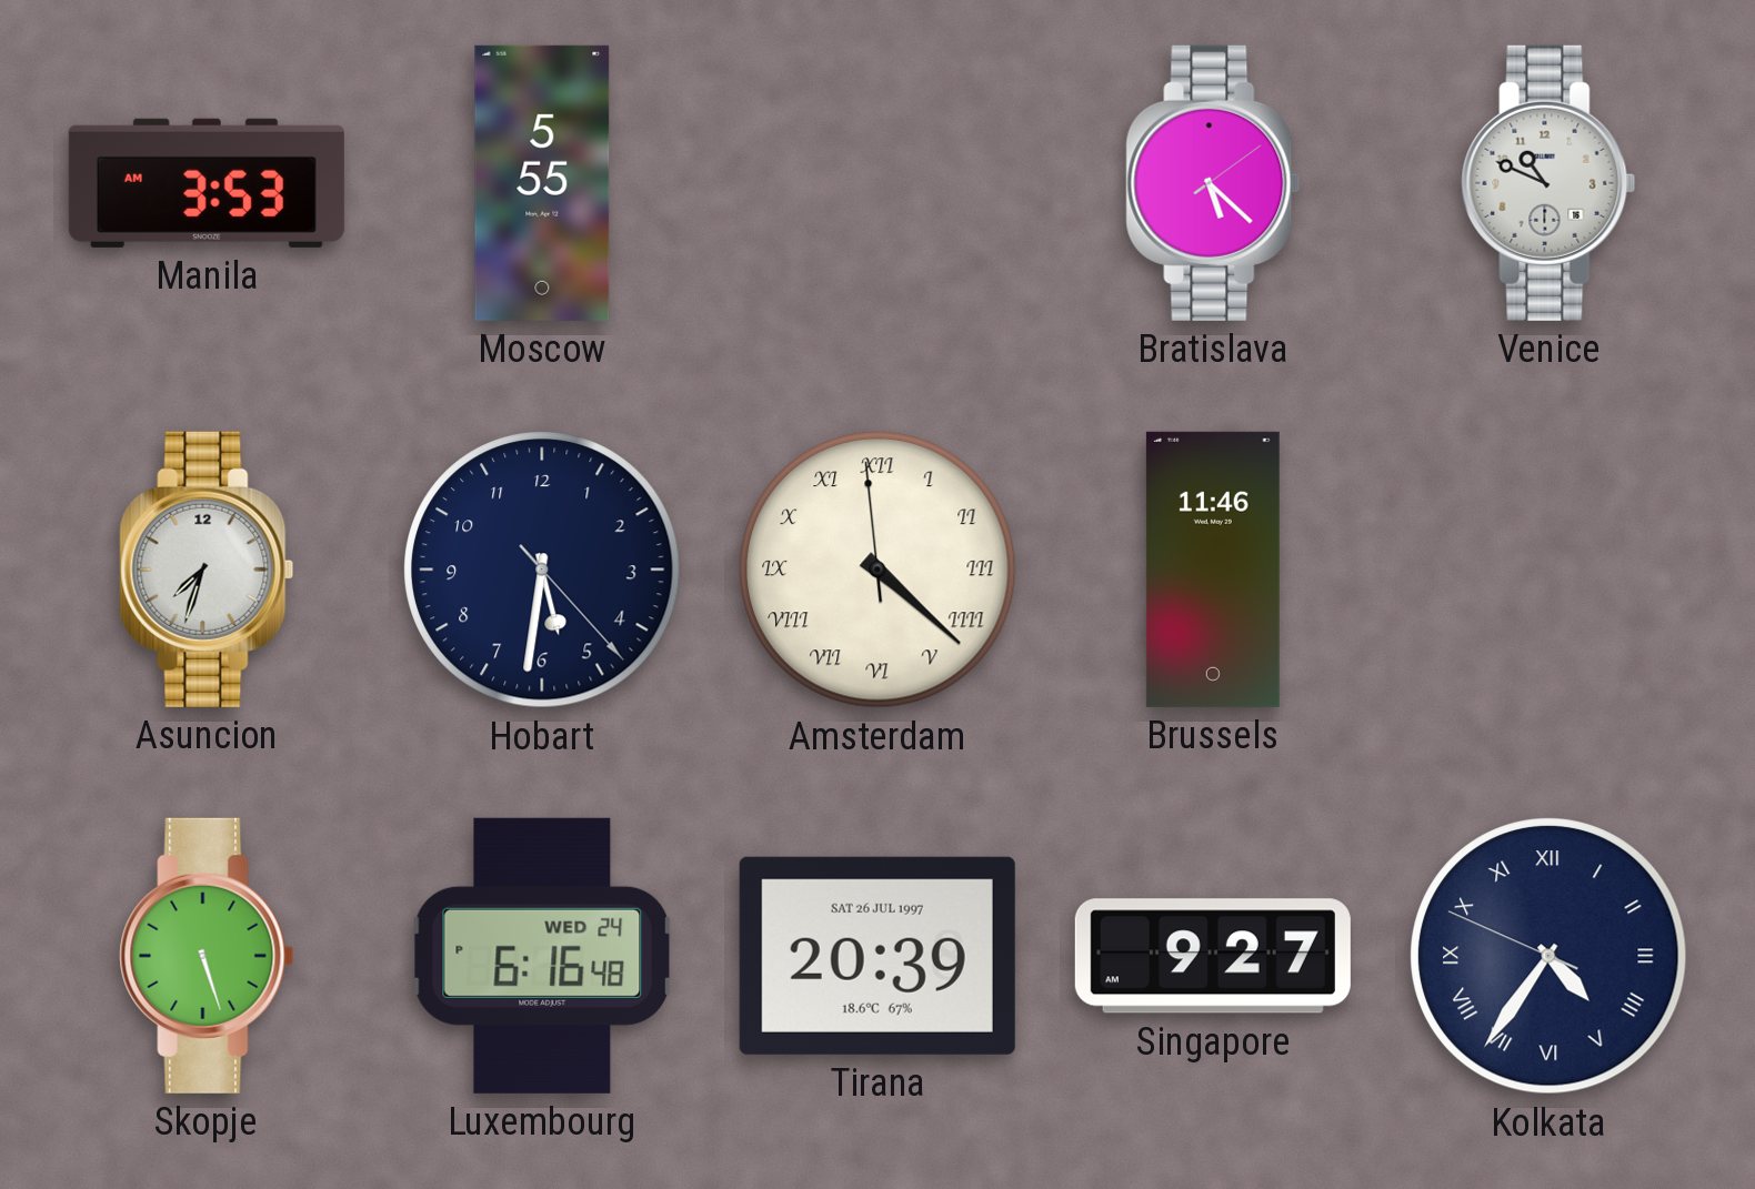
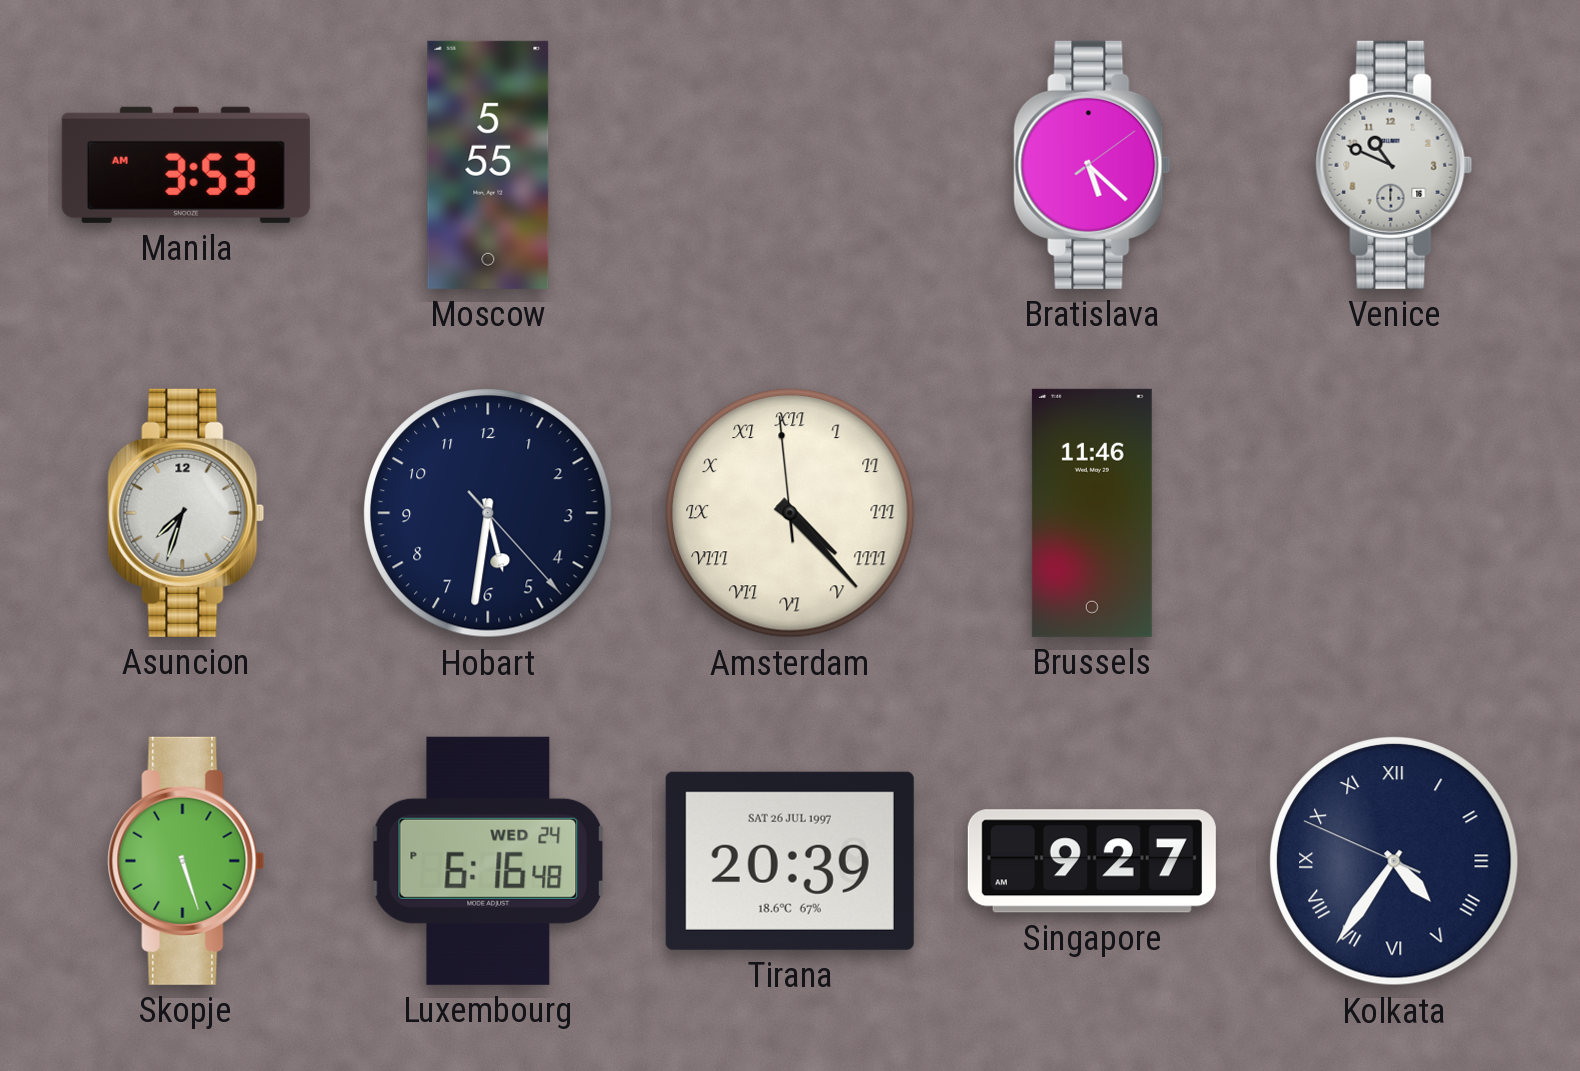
Amsterdam: 4:21 -> 4:22 (791, 514)
